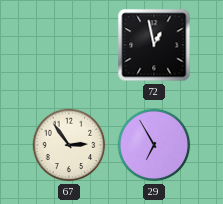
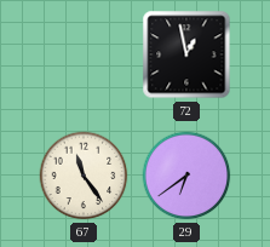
67: 2:54 -> 11:24 (84, 176)
29: 6:55 -> 6:39 (186, 176)
